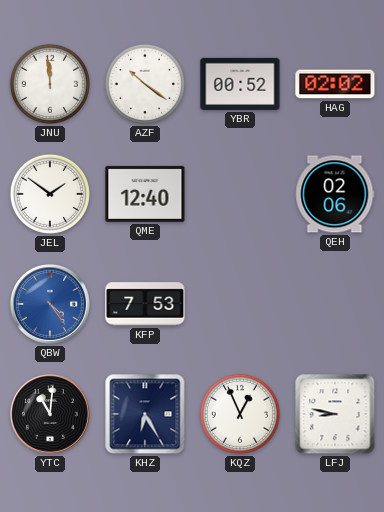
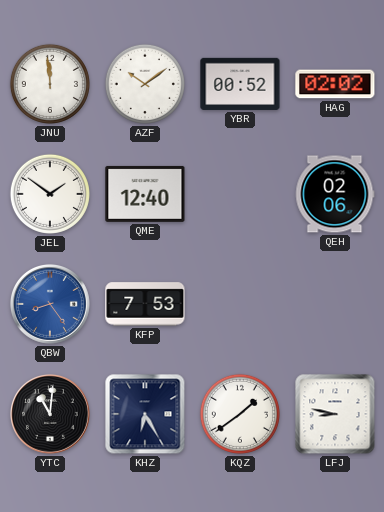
AZF: 10:21 -> 10:09 (145, 84)
QBW: 4:24 -> 8:24 (50, 304)
KQZ: 12:56 -> 1:39 (240, 414)
